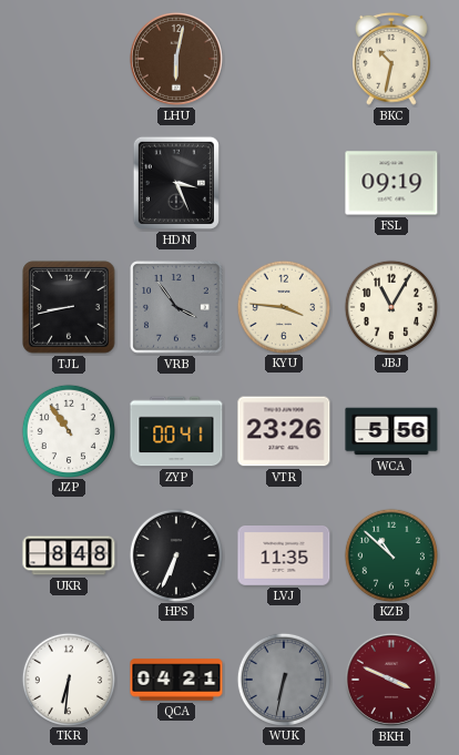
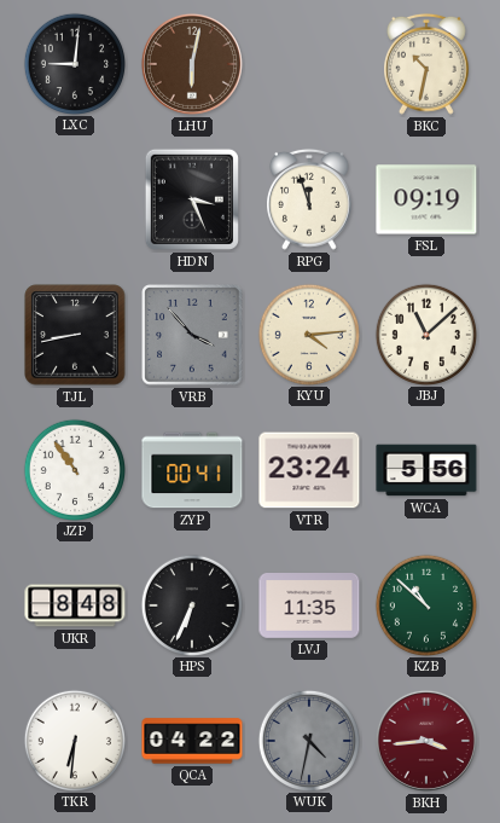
LXC: none -> 9:01 (74, 63)
RPG: none -> 11:57 (310, 199)
VRB: 3:54 -> 3:53 (192, 335)
KYU: 3:46 -> 4:14 (308, 334)
JBJ: 11:05 -> 11:08 (425, 334)
VTR: 23:26 -> 23:24 (309, 470)
QCA: 04:21 -> 04:22 (192, 741)
WUK: 6:32 -> 4:32 (308, 740)
BKH: 3:49 -> 3:44 (426, 741)
